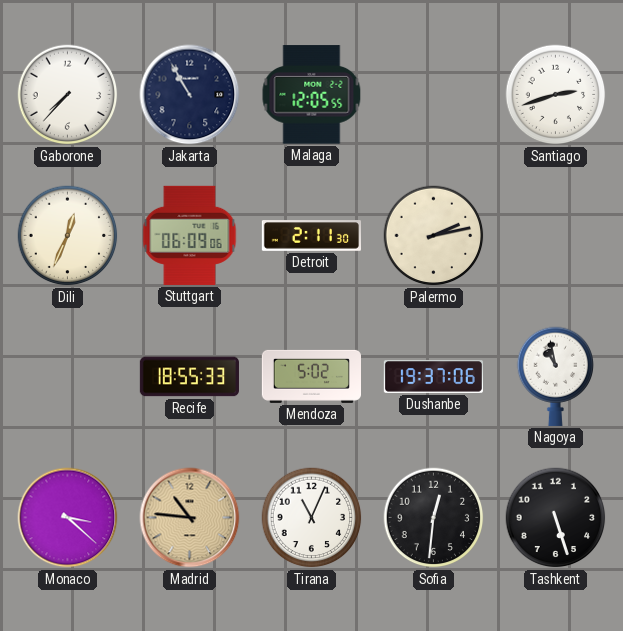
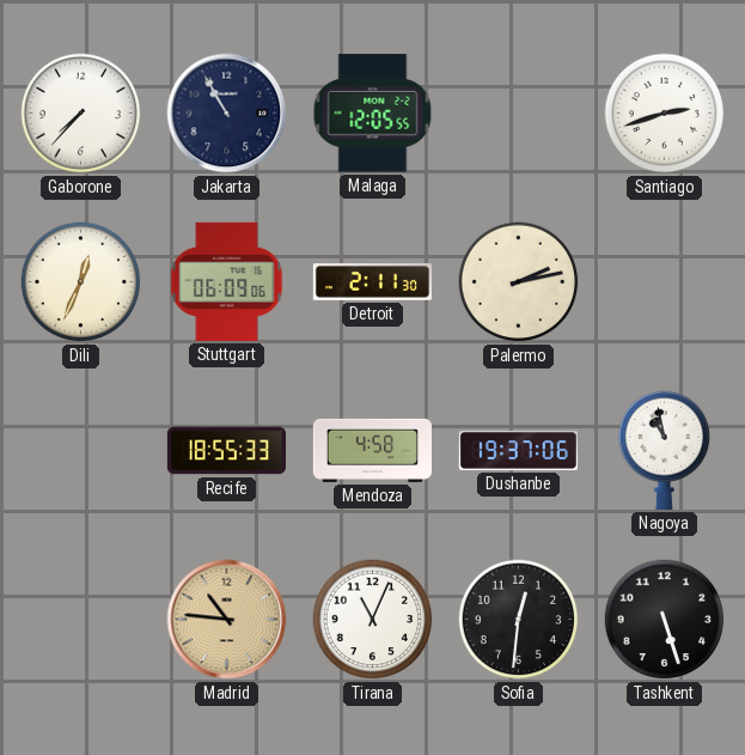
Mendoza: 5:02 -> 4:58 (372, 450)
Monaco: 3:22 -> none (68, 518)
